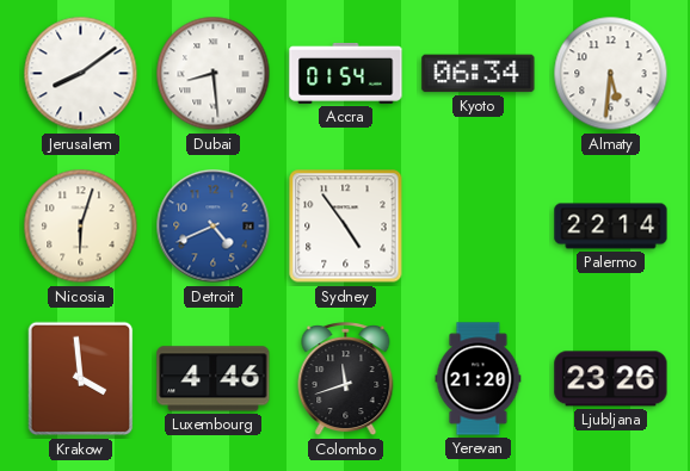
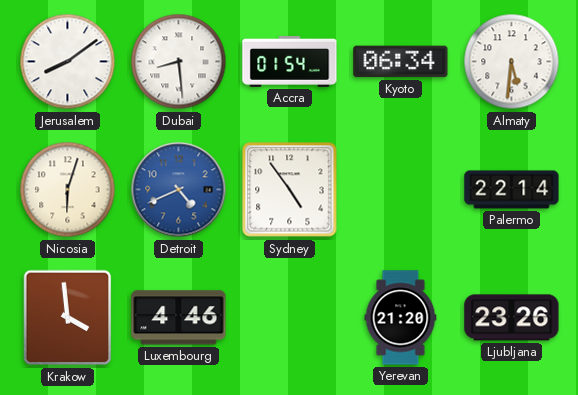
Colombo: 11:42 -> none (346, 380)
